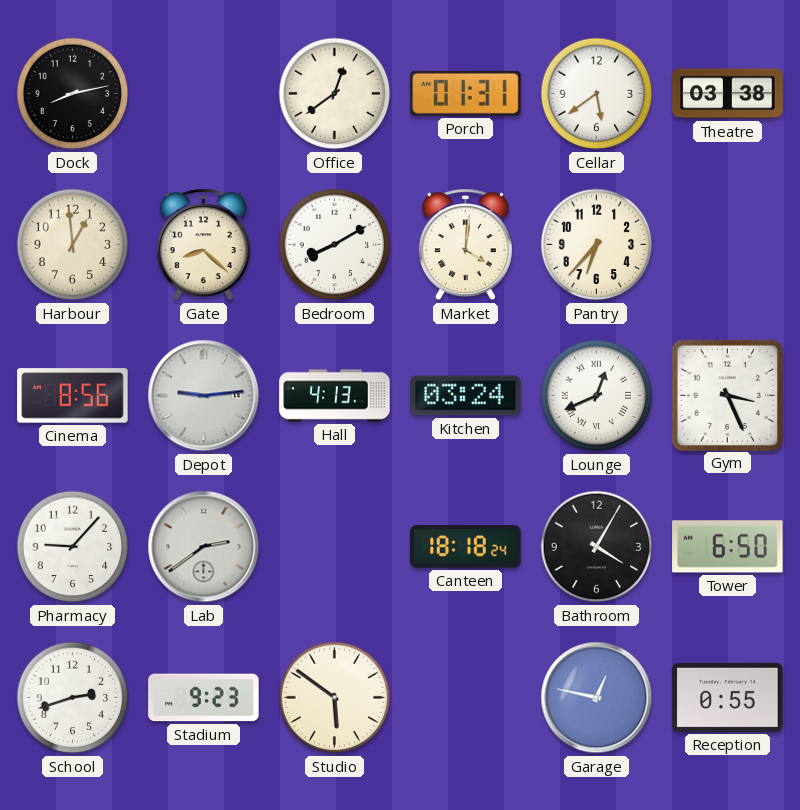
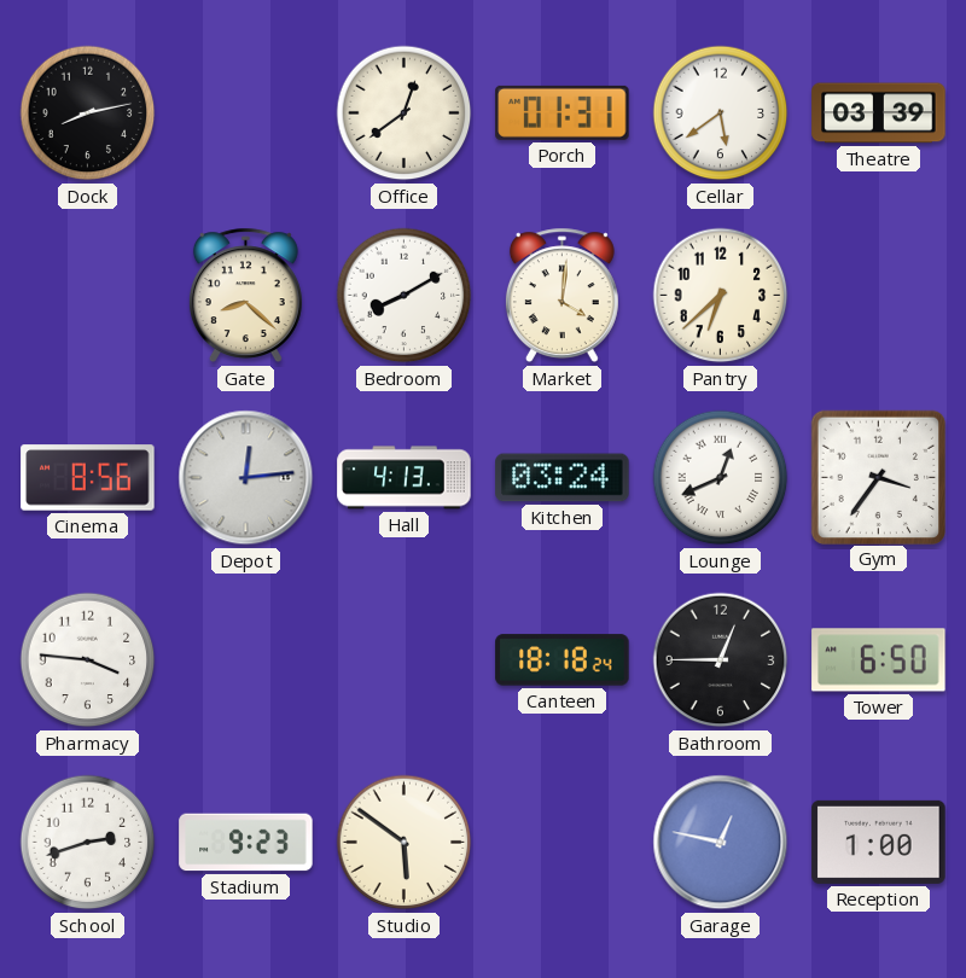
Theatre: 03:38 -> 03:39 (879, 113)
Harbour: 12:59 -> none (73, 245)
Pantry: 6:37 -> 6:38 (721, 296)
Depot: 9:14 -> 12:14 (246, 478)
Gym: 3:26 -> 3:36 (878, 477)
Pharmacy: 9:07 -> 3:46 (88, 660)
Lab: 2:39 -> none (204, 547)
Bathroom: 4:05 -> 12:45 (721, 660)
Reception: 0:55 -> 1:00 (879, 842)
